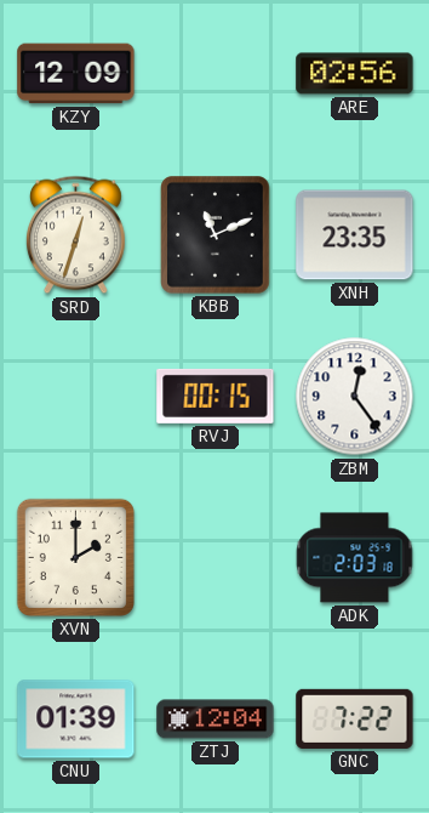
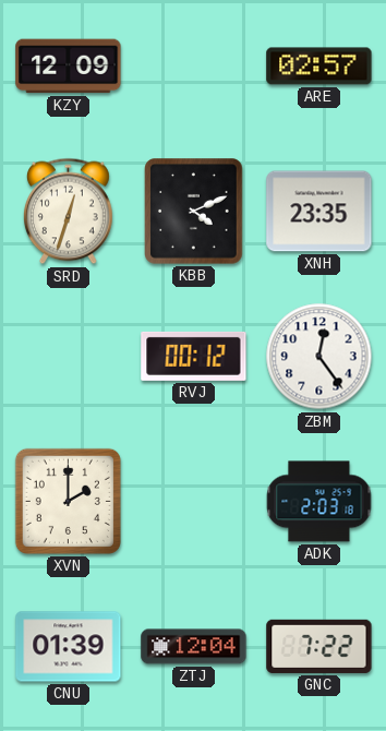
ARE: 02:56 -> 02:57 (319, 67)
KBB: 11:11 -> 4:11 (194, 212)
RVJ: 00:15 -> 00:12 (194, 356)
